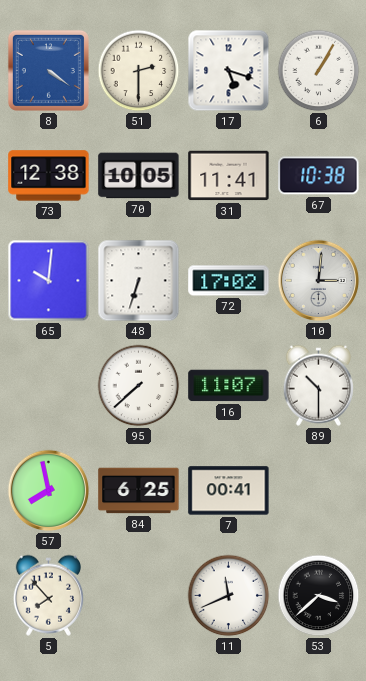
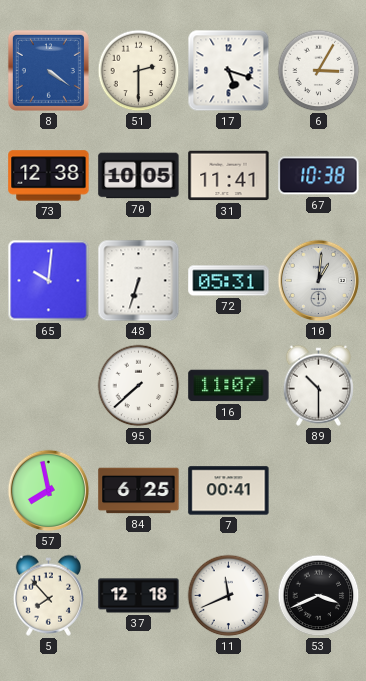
6: 1:05 -> 3:05 (319, 71)
72: 17:02 -> 05:31 (229, 281)
10: 3:01 -> 1:01 (319, 281)
37: none -> 12:18 (139, 596)
53: 3:38 -> 3:41 (319, 596)
